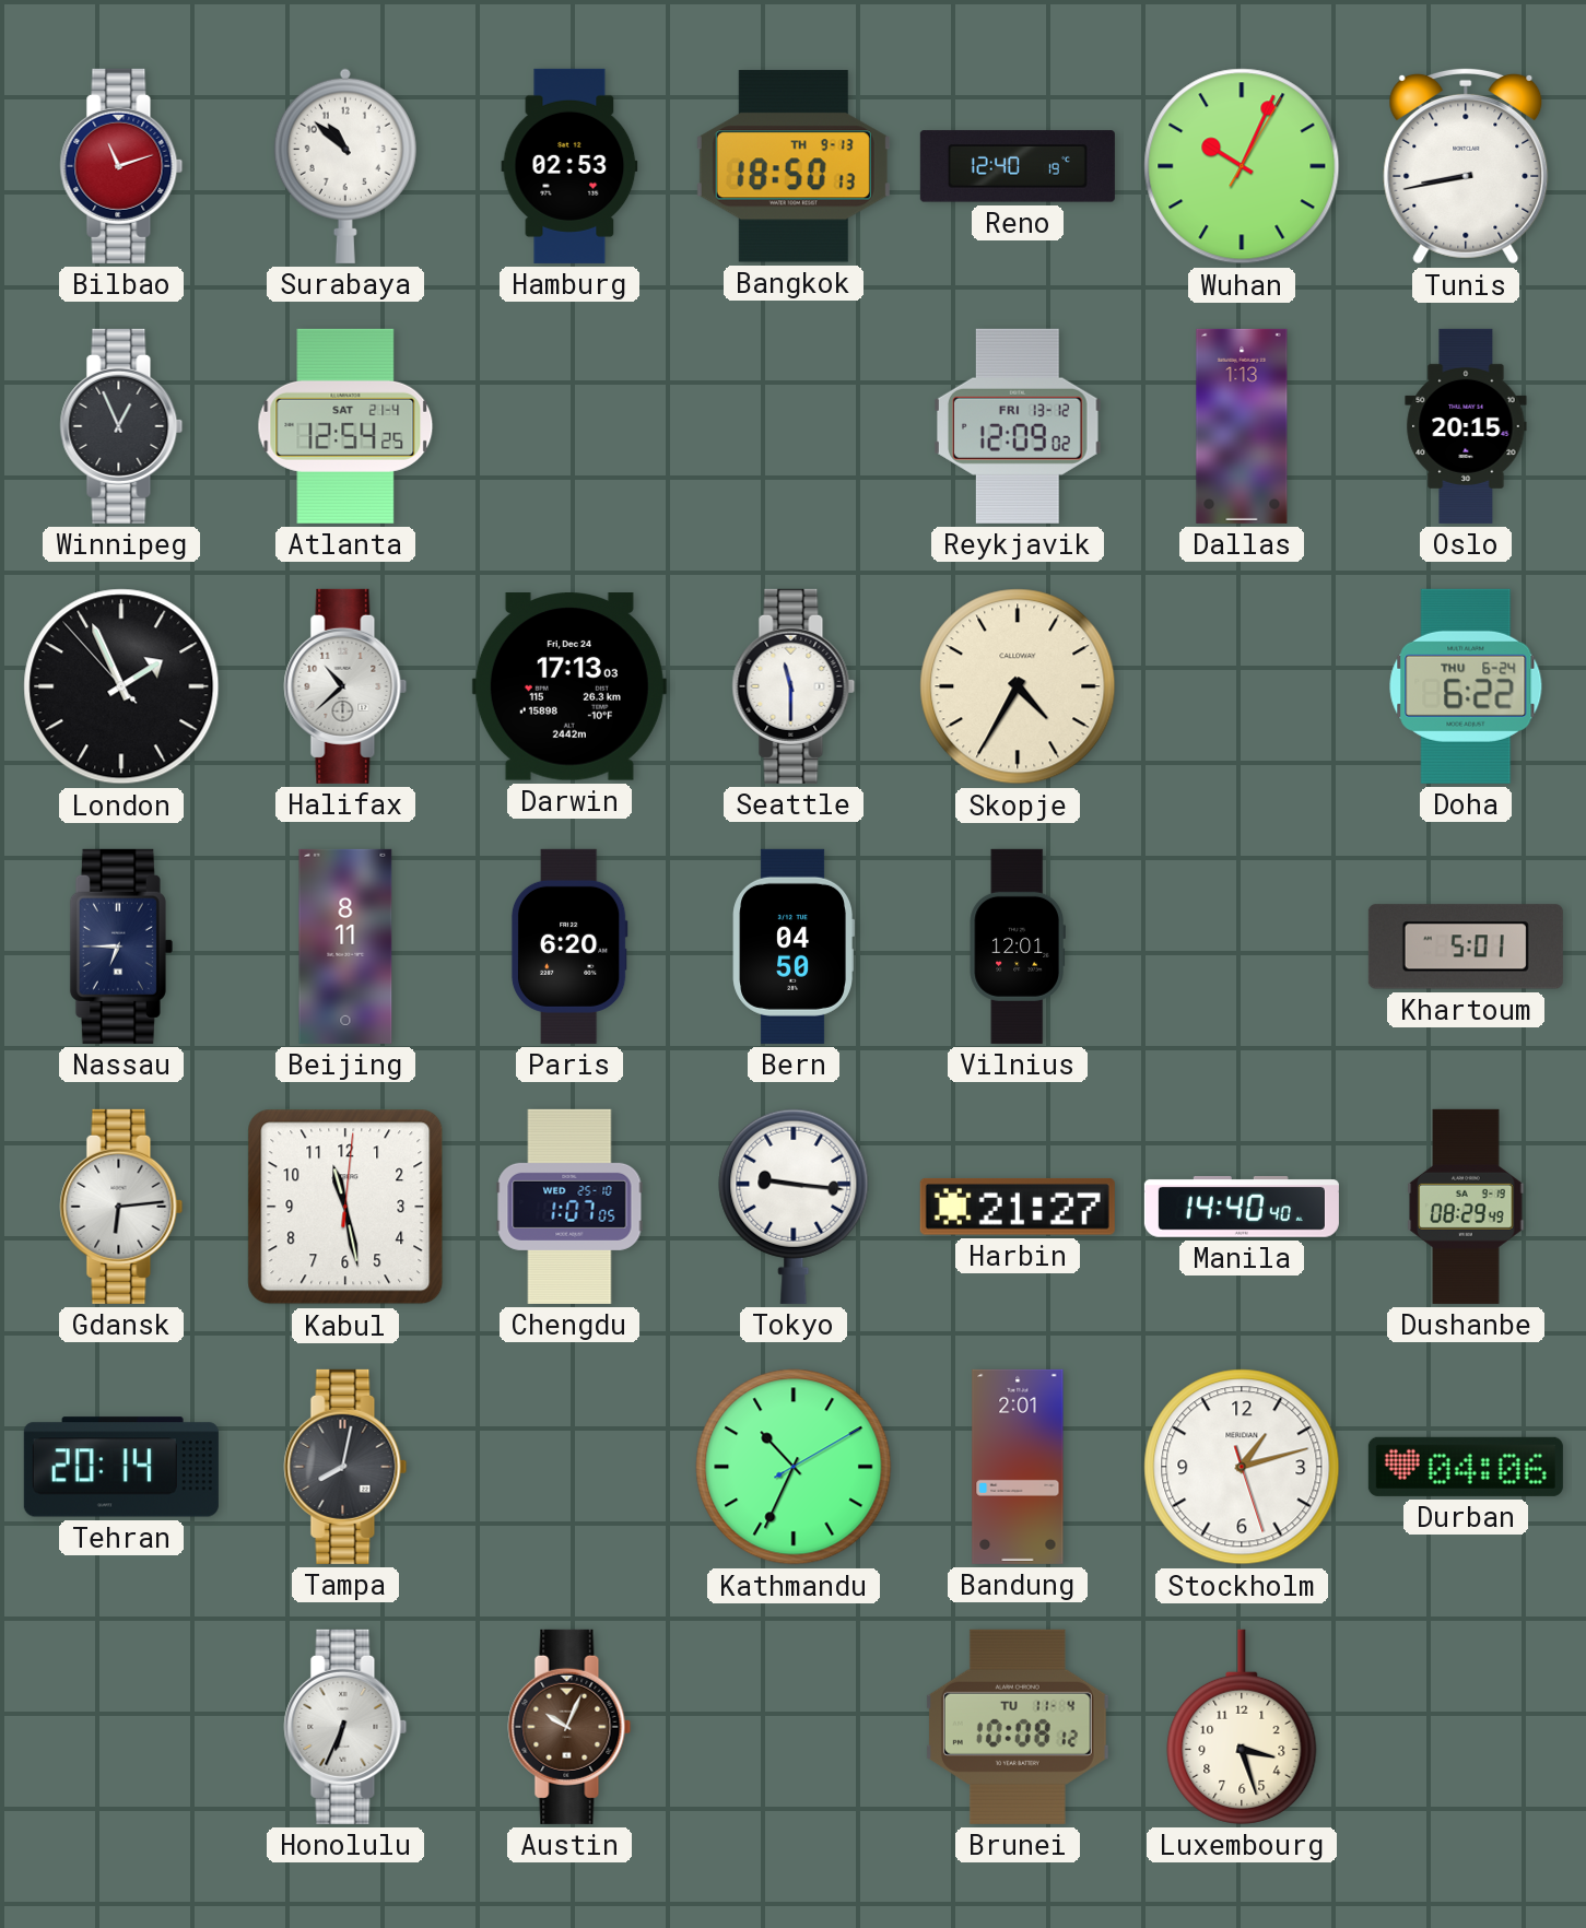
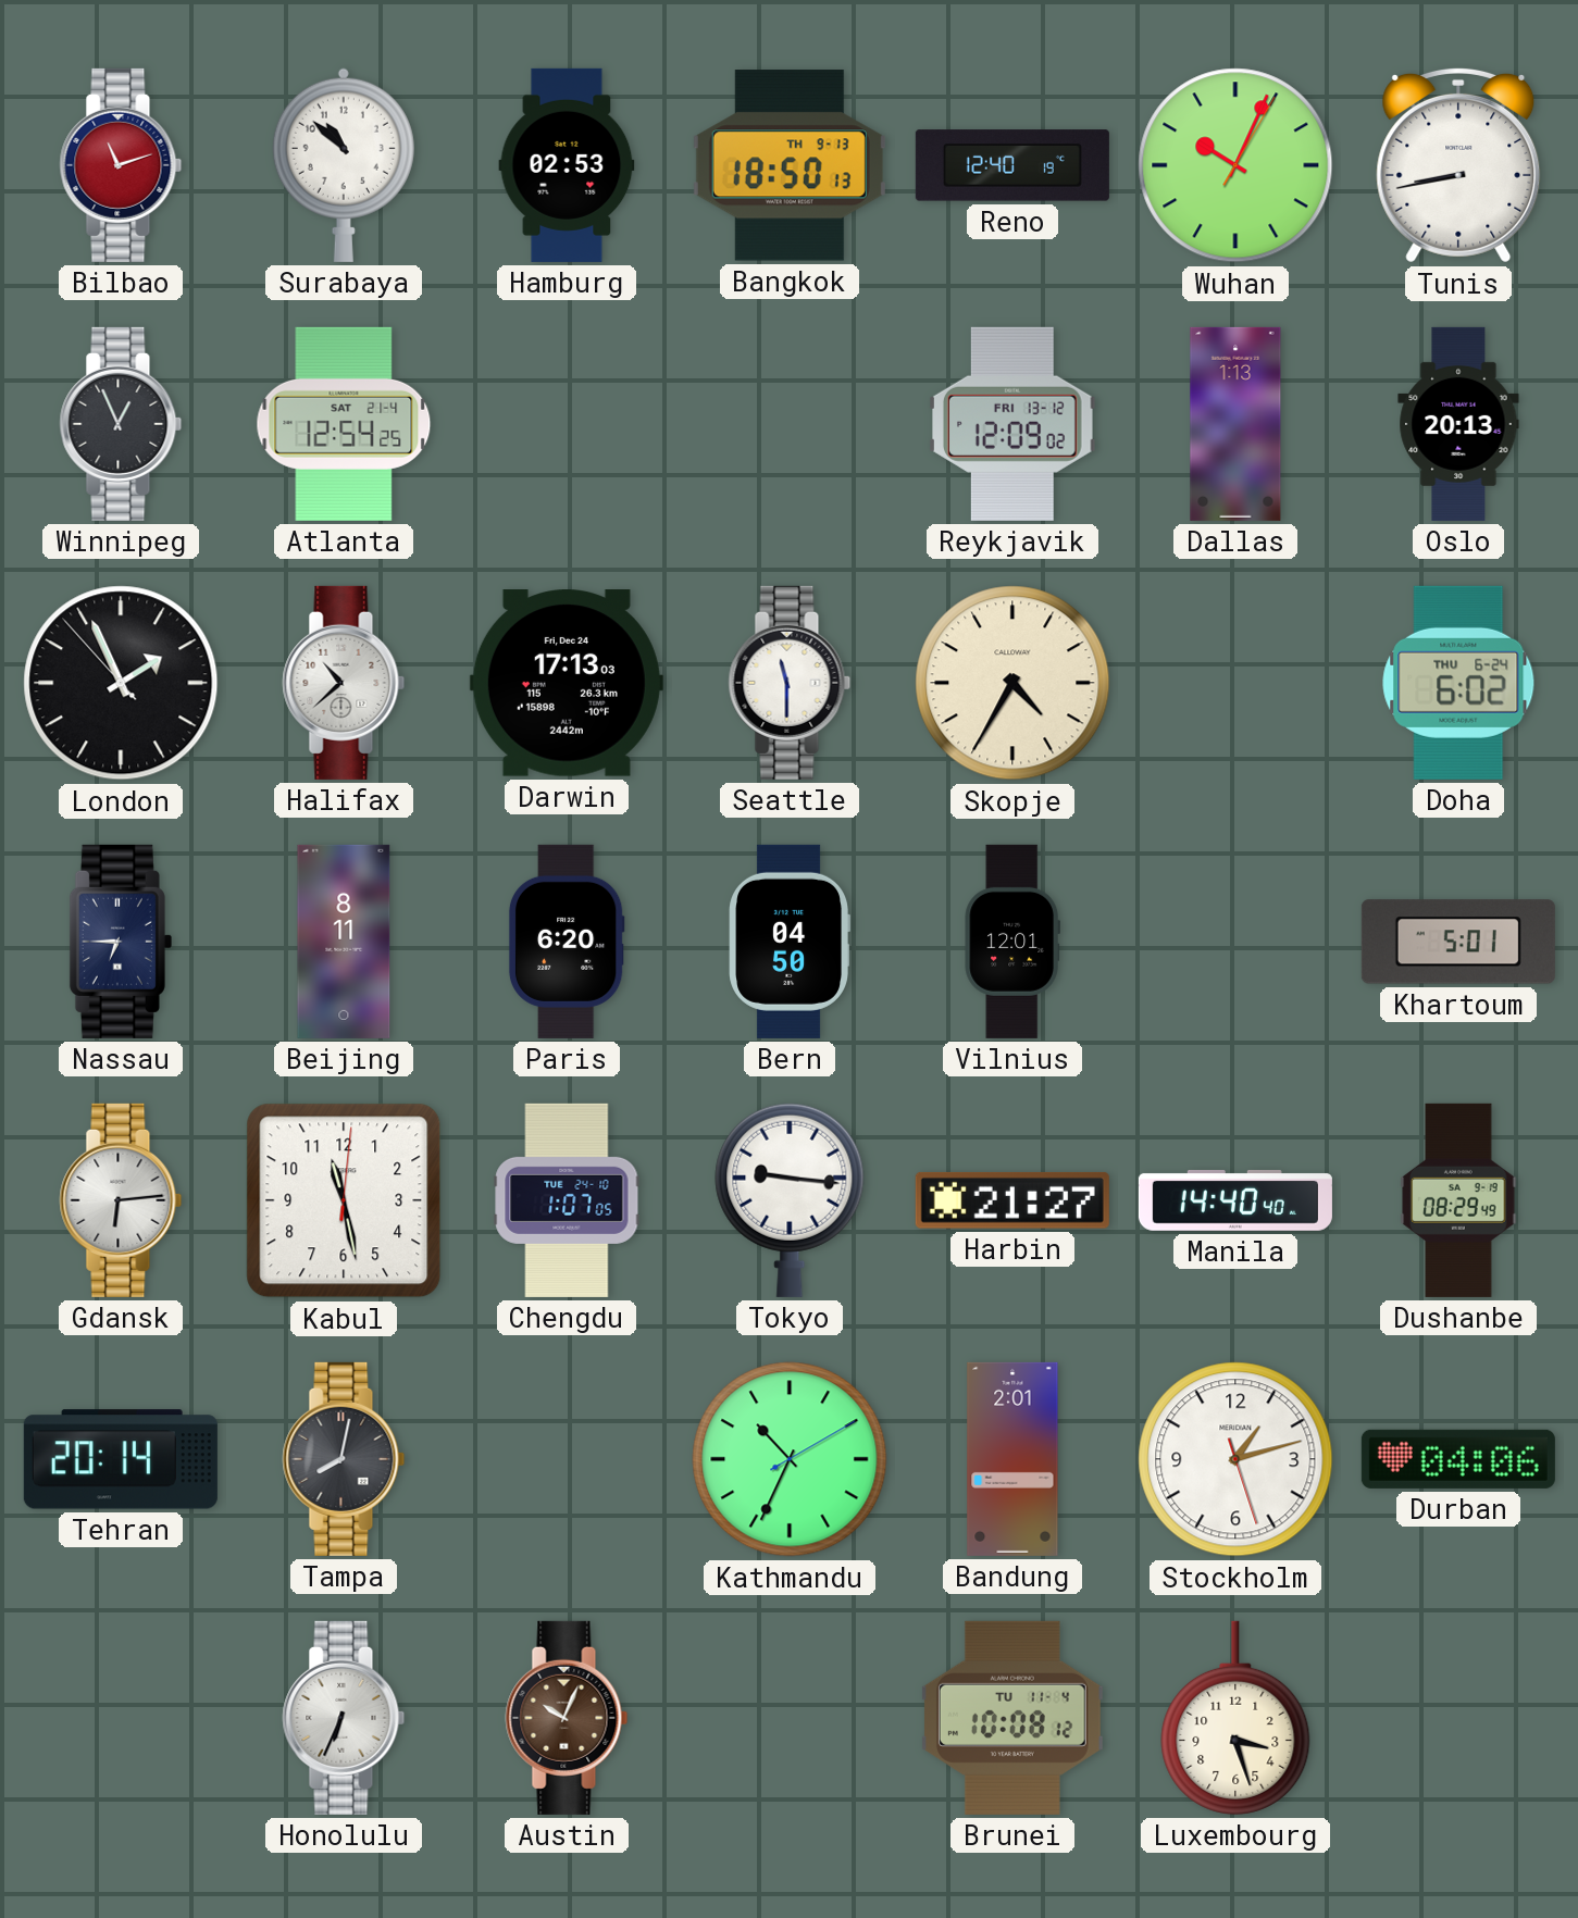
Oslo: 20:15 -> 20:13 (1458, 424)
Doha: 6:22 -> 6:02 (1458, 683)
Chengdu date: WED 25-10 -> TUE 24-10 (567, 1200)
